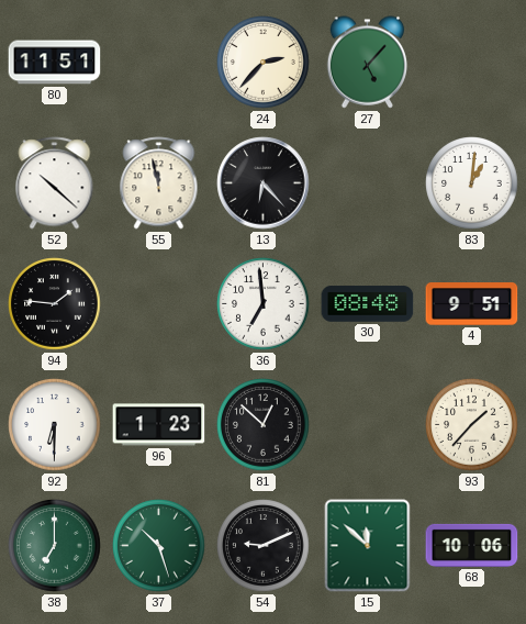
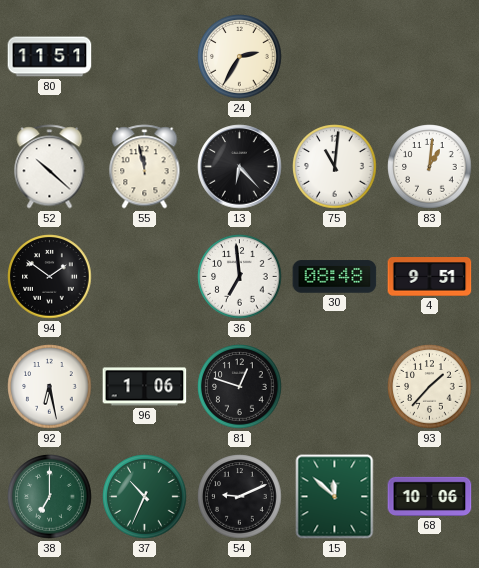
24: 2:37 -> 2:35 (240, 57)
27: 5:07 -> none (368, 63)
75: none -> 11:01 (335, 167)
94: 1:46 -> 1:51 (50, 277)
92: 6:30 -> 6:28 (50, 387)
96: 1:23 -> 1:06 (145, 387)
81: 12:52 -> 12:48 (240, 387)
37: 10:27 -> 10:34 (145, 497)
